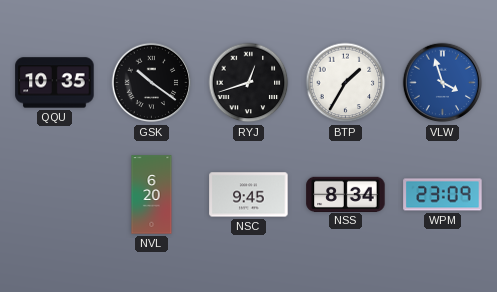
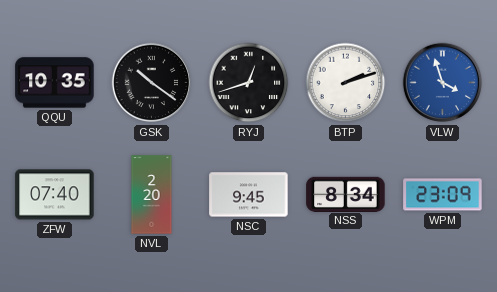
BTP: 1:35 -> 2:12 (346, 83)
ZFW: none -> 07:40 (55, 195)
NVL: 6:20 -> 2:20 (152, 195)
